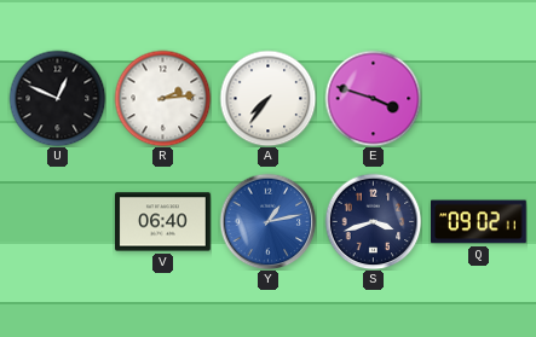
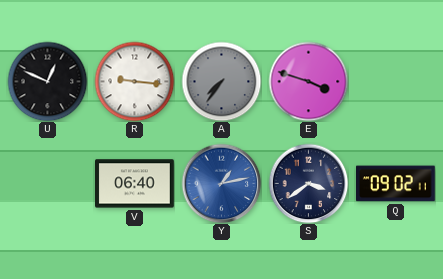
R: 2:14 -> 9:16 (134, 81)
A dial: white -> grey (221, 81)
S: 3:42 -> 3:39 (308, 183)
